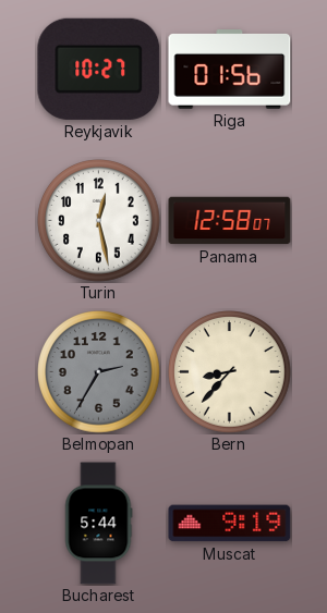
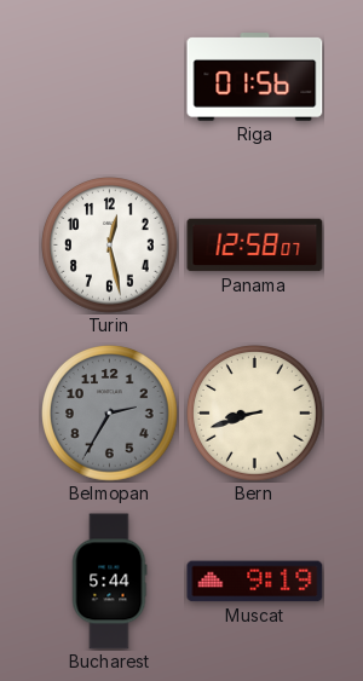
Reykjavik: 10:27 -> none (99, 69)
Bern: 8:37 -> 8:42 (255, 414)
